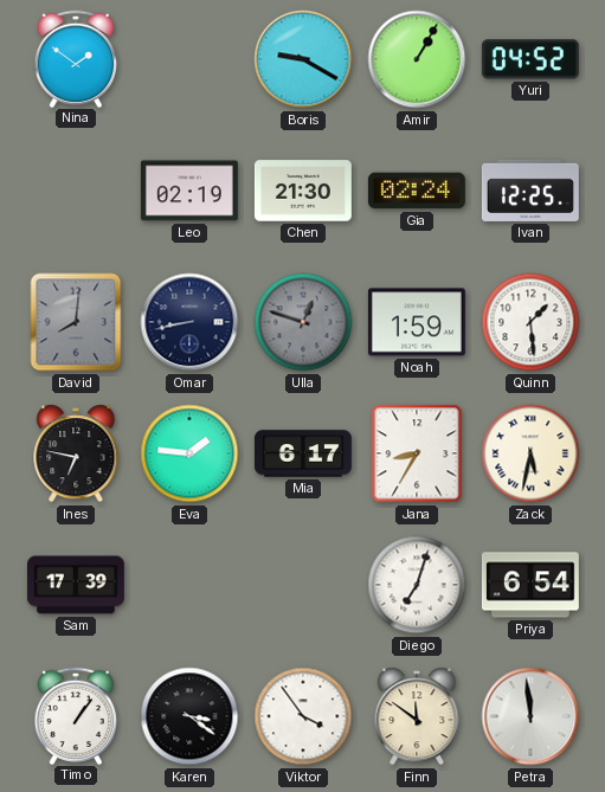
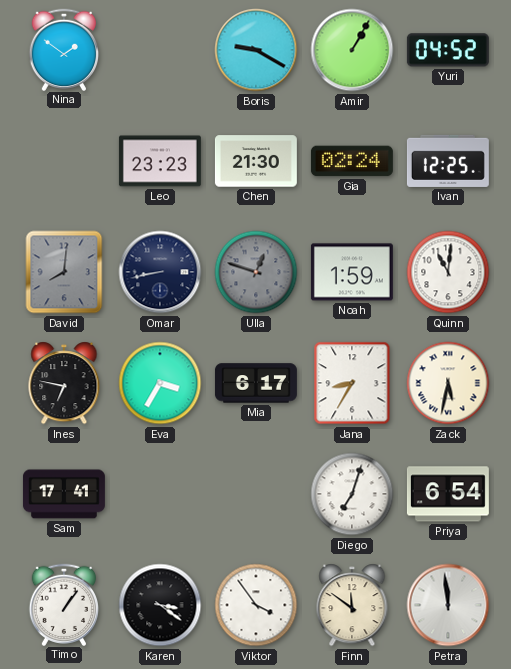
Leo: 02:19 -> 23:23 (160, 161)
Quinn: 1:29 -> 11:01 (448, 272)
Eva: 1:46 -> 3:35 (160, 383)
Sam: 17:39 -> 17:41 (64, 494)
